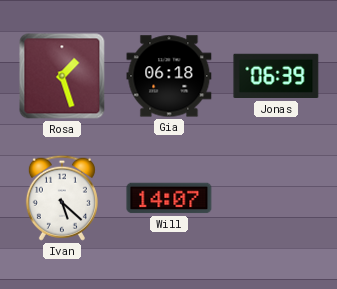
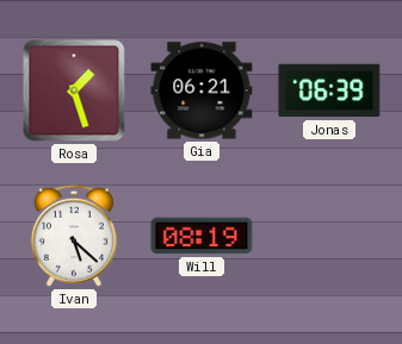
Gia: 06:18 -> 06:21 (202, 90)
Will: 14:07 -> 08:19 (202, 236)
